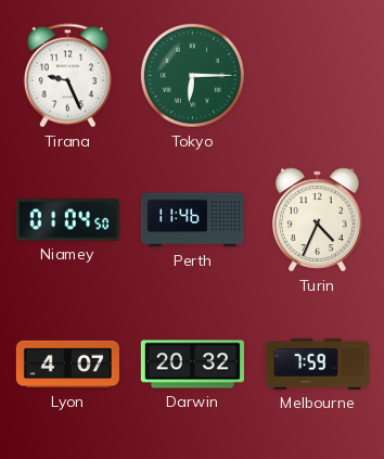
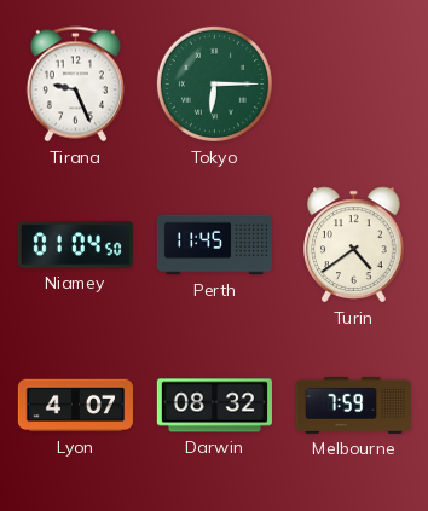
Perth: 11:46 -> 11:45 (214, 245)
Turin: 4:34 -> 4:39 (354, 245)
Darwin: 20:32 -> 08:32 (214, 406)
